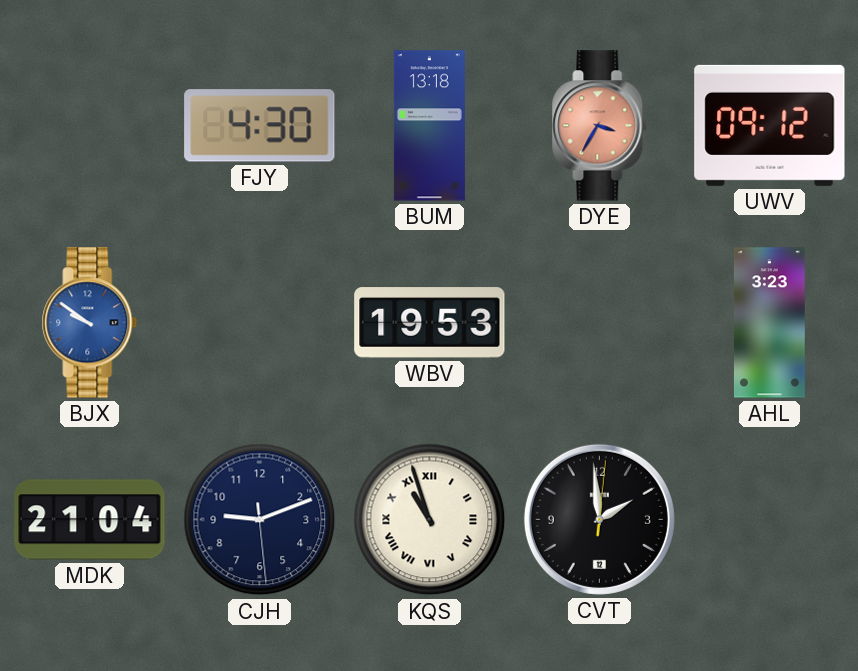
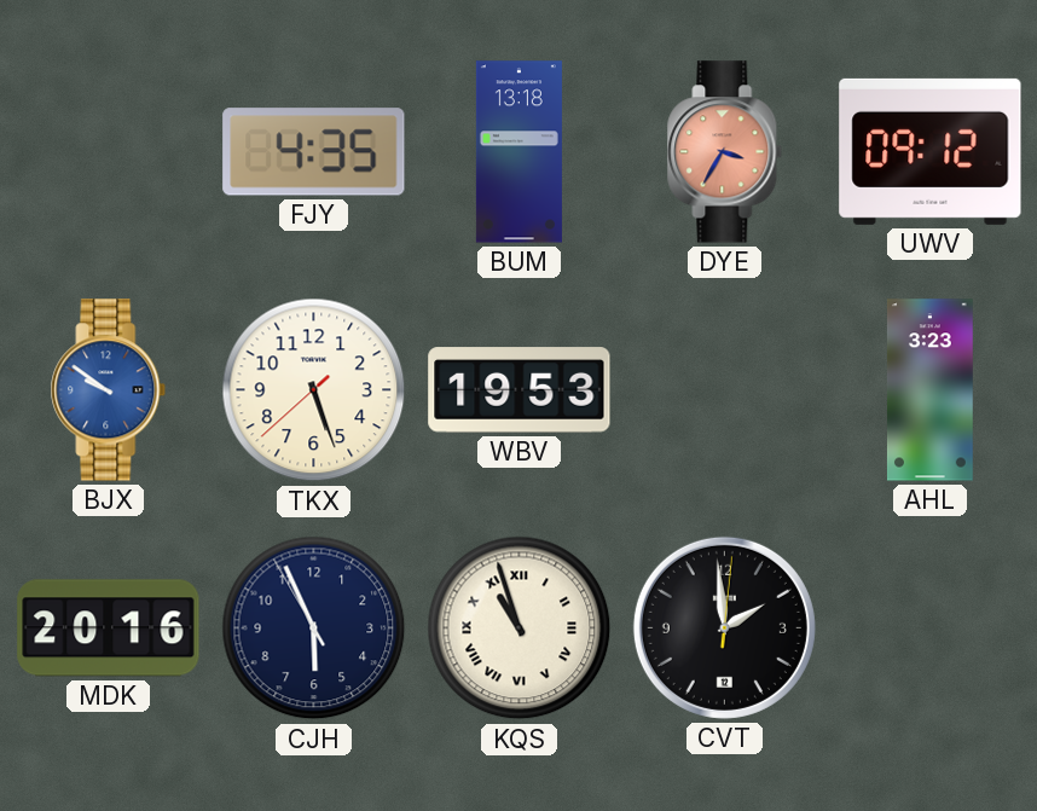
FJY: 4:30 -> 4:35 (314, 152)
TKX: none -> 5:26 (314, 390)
MDK: 21:04 -> 20:16 (109, 628)
CJH: 9:11 -> 5:55 (314, 628)
